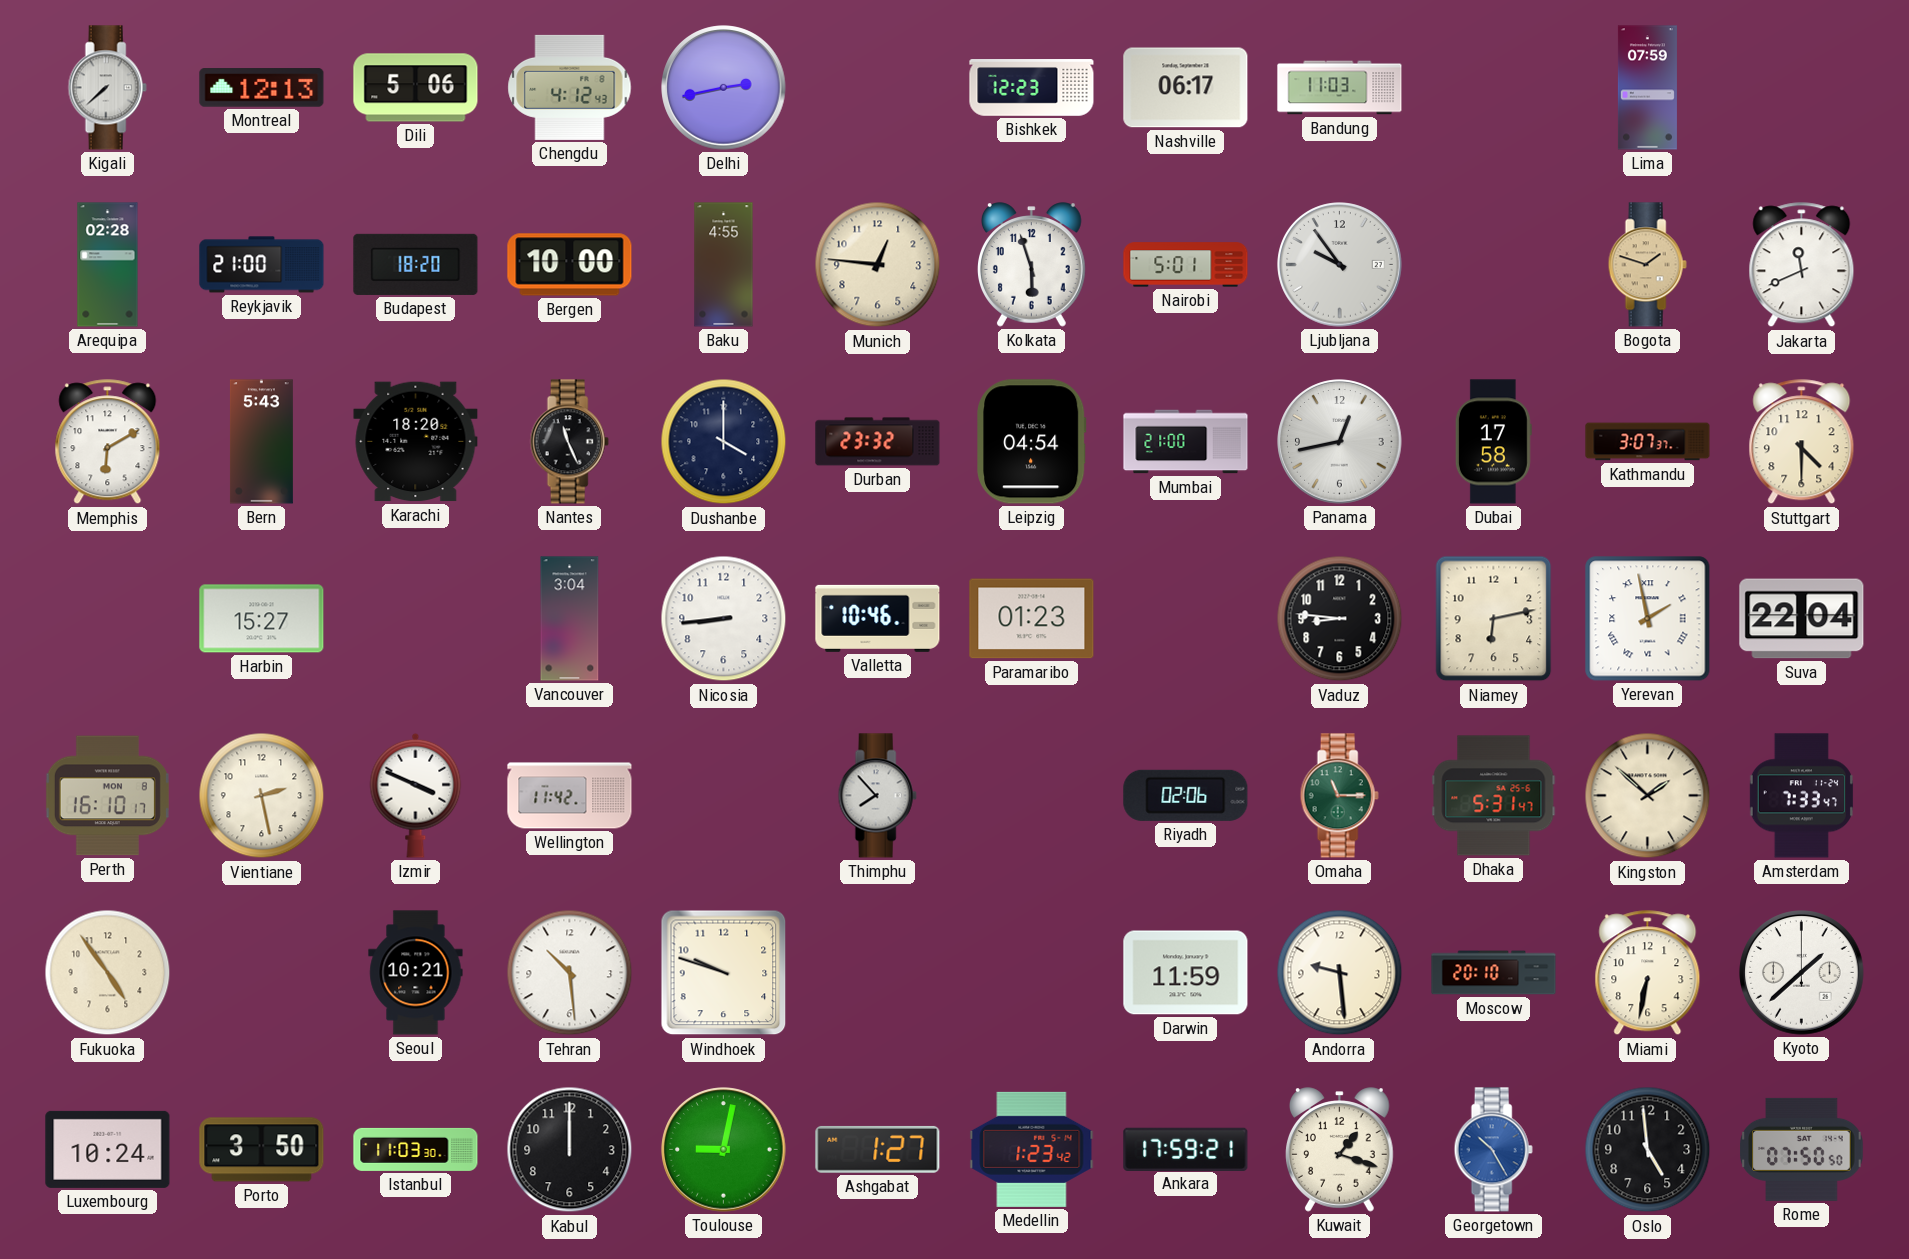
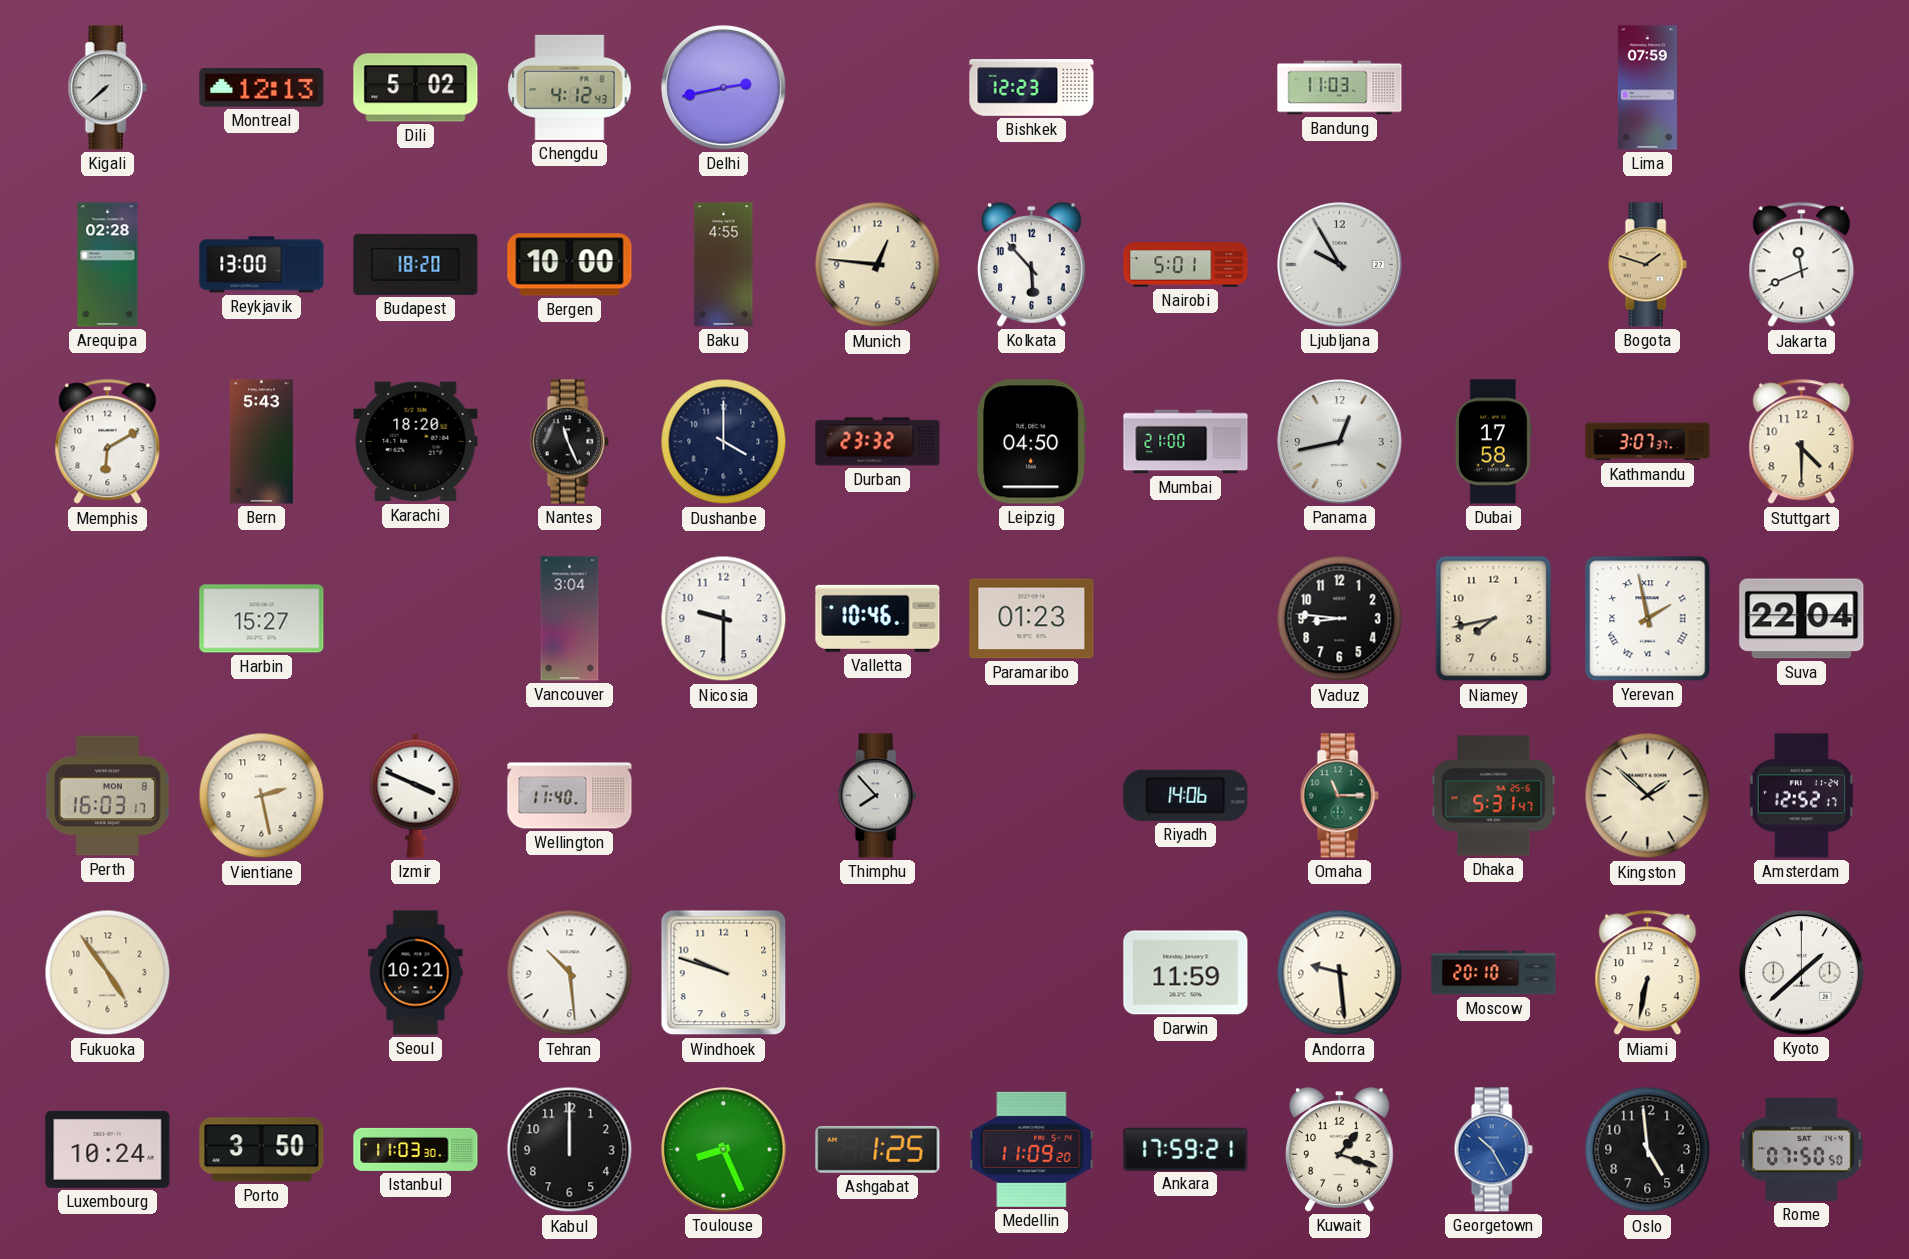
Dili: 5:06 -> 5:02 (416, 88)
Nashville: 06:17 -> none (1186, 88)
Reykjavik: 21:00 -> 13:00 (262, 265)
Kolkata: 5:57 -> 5:53 (1032, 265)
Ljubljana: 9:54 -> 9:55 (1340, 265)
Leipzig: 04:54 -> 04:50 (1032, 442)
Nicosia: 8:44 -> 9:30 (724, 619)
Niamey: 6:13 -> 7:43 (1494, 619)
Perth: 16:10 -> 16:03 (107, 796)
Wellington: 11:42 -> 11:40 (570, 796)
Riyadh: 02:06 -> 14:06 (1186, 795)
Amsterdam: 7:33 -> 12:52 (1801, 796)
Toulouse: 9:02 -> 8:26 (724, 1150)
Ashgabat: 1:27 -> 1:25 (878, 1149)
Medellin: 1:23 -> 11:09 (1032, 1149)
